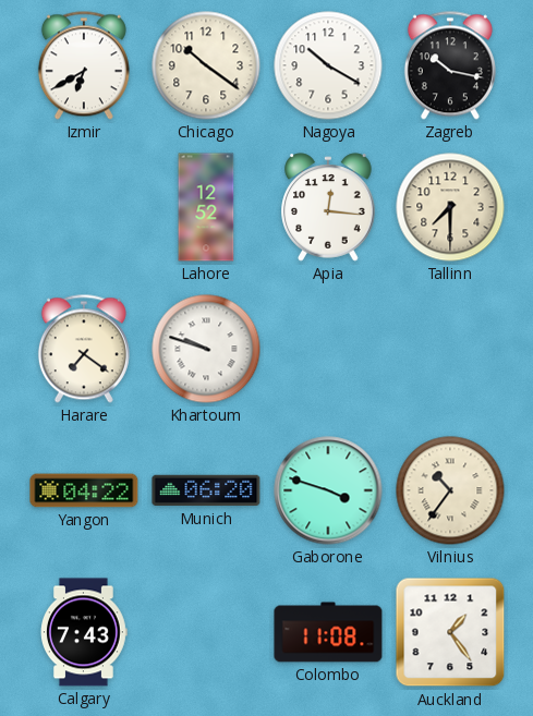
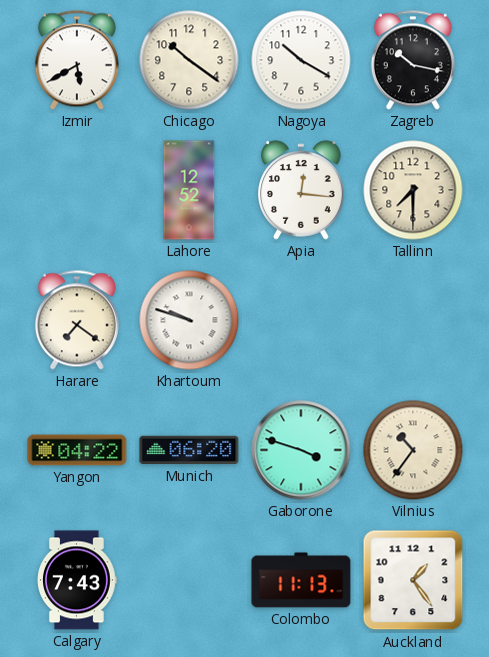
Izmir: 6:40 -> 5:40 (77, 60)
Colombo: 11:08 -> 11:13 (301, 580)
